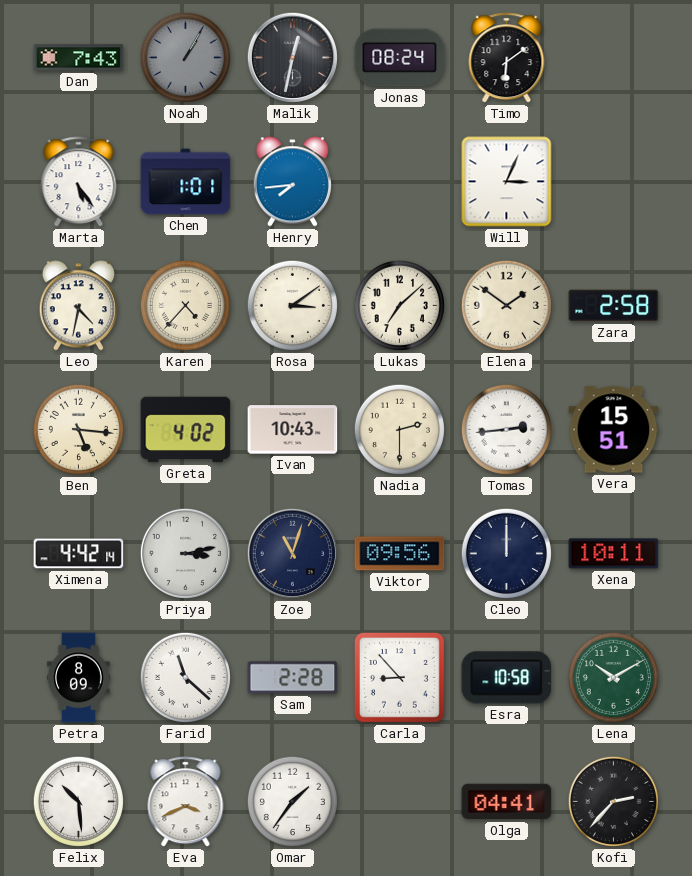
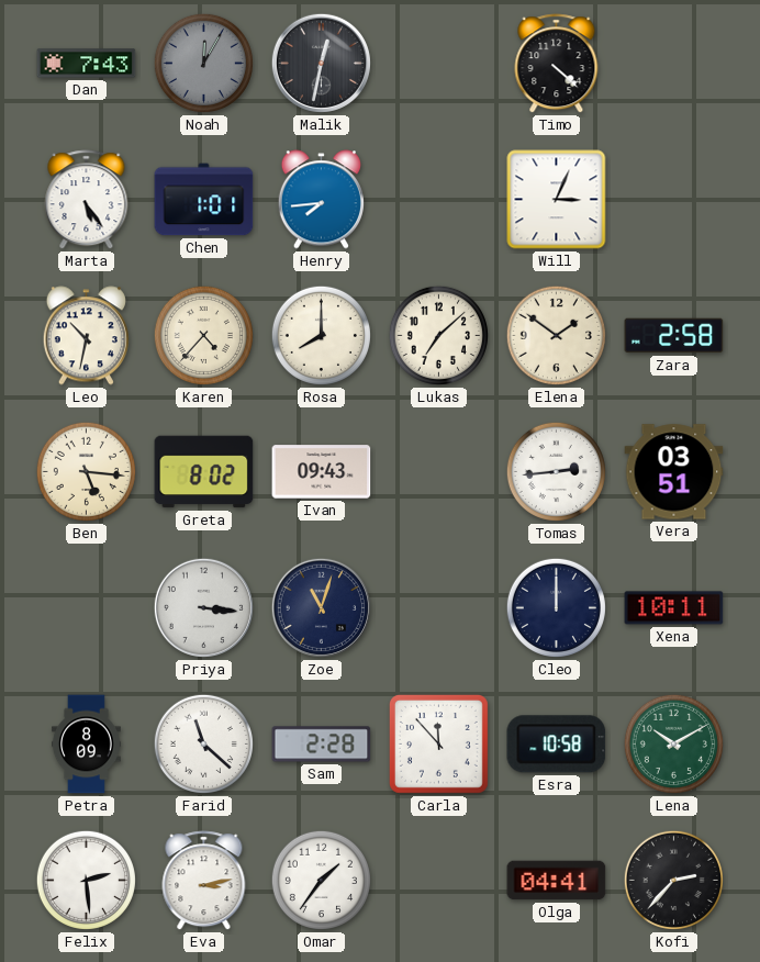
Noah: 1:05 -> 12:05 (203, 63)
Jonas: 08:24 -> none (400, 58)
Timo: 6:09 -> 4:22 (557, 64)
Leo: 4:32 -> 10:32 (86, 336)
Rosa: 3:09 -> 8:00 (321, 335)
Greta: 4:02 -> 8:02 (204, 472)
Ivan: 10:43 -> 09:43 (322, 472)
Nadia: 2:30 -> none (399, 429)
Vera: 15:51 -> 03:51 (674, 472)
Ximena: 4:42 -> none (79, 554)
Priya: 3:13 -> 3:16 (203, 607)
Viktor: 09:56 -> none (400, 554)
Carla: 8:53 -> 11:53 (438, 743)
Felix: 10:29 -> 2:29 (86, 880)
Eva: 3:41 -> 3:13 (204, 881)
